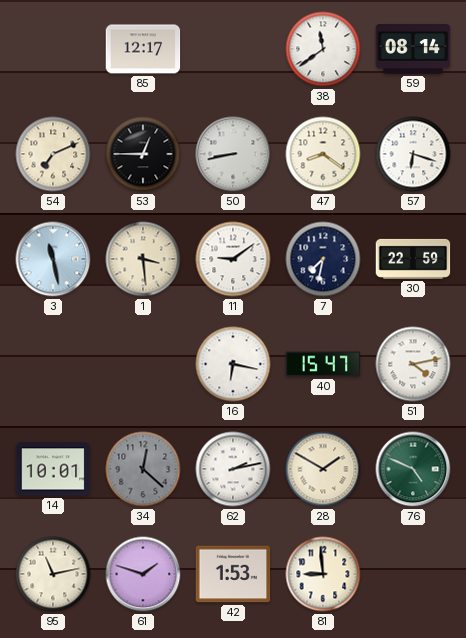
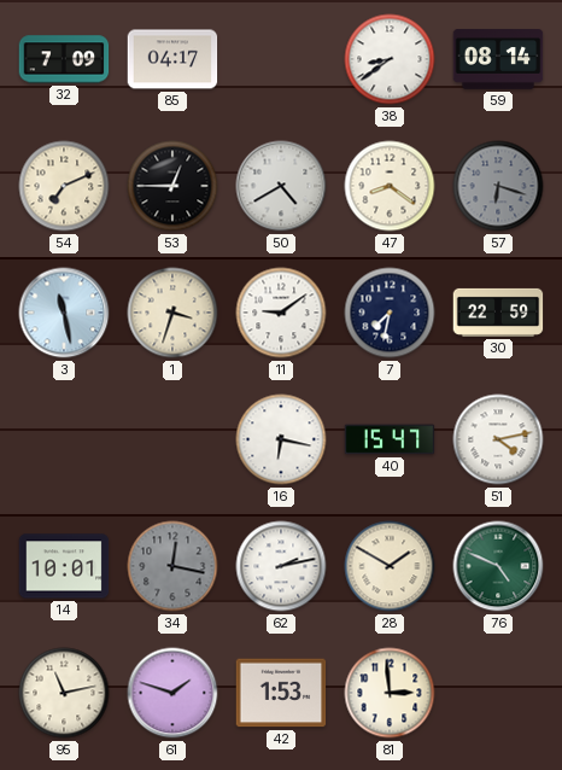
32: none -> 7:09 (64, 59)
85: 12:17 -> 04:17 (172, 59)
38: 11:39 -> 8:39 (390, 59)
50: 8:43 -> 4:40 (281, 186)
57 dial: white -> grey (498, 186)
1: 3:29 -> 3:33 (172, 313)
34: 12:22 -> 12:17 (172, 566)
81: 8:59 -> 2:59 (390, 693)
